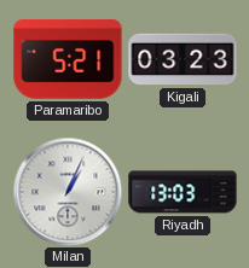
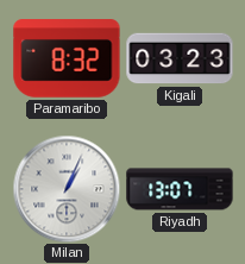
Paramaribo: 5:21 -> 8:32 (67, 58)
Riyadh: 13:03 -> 13:07 (180, 189)
